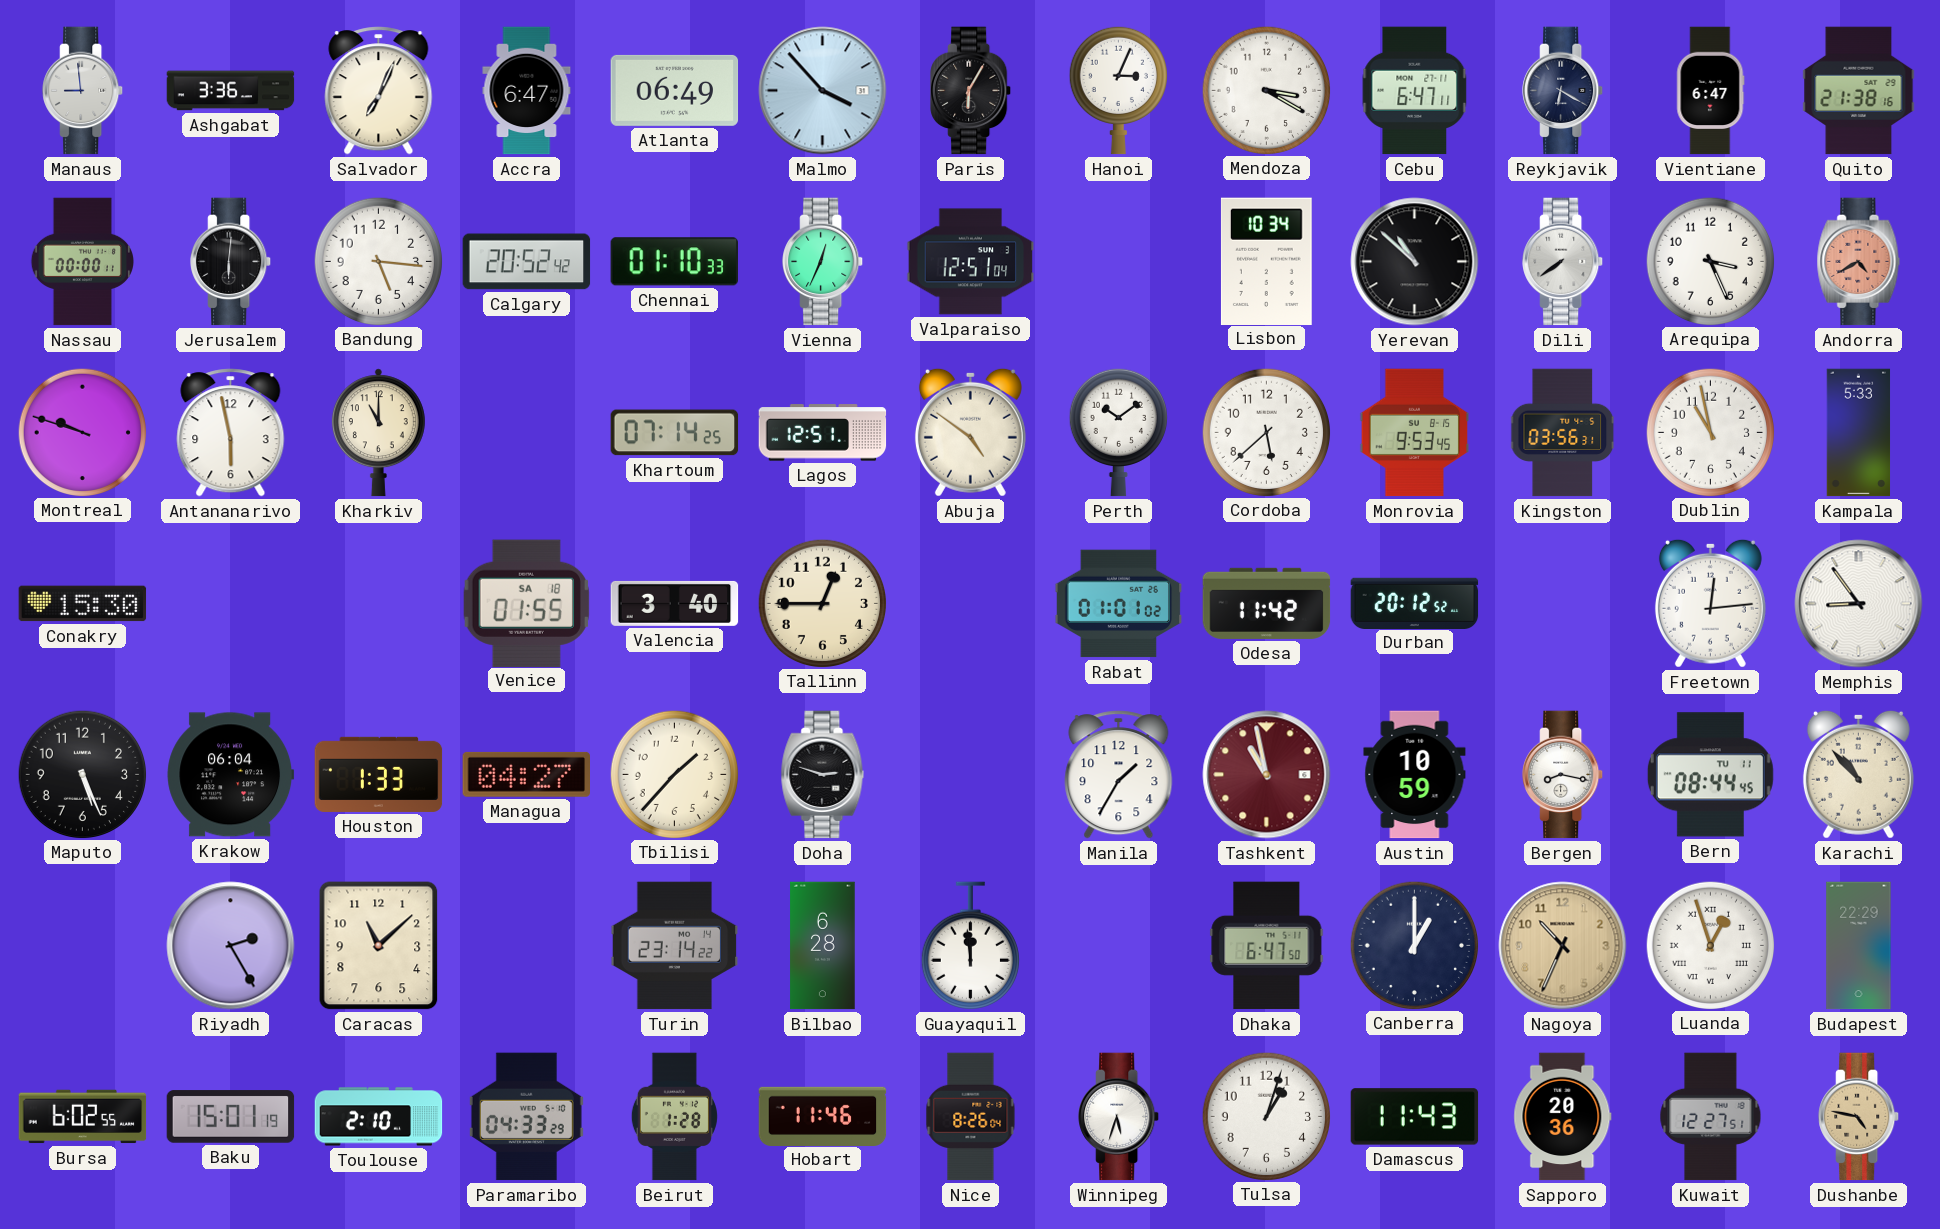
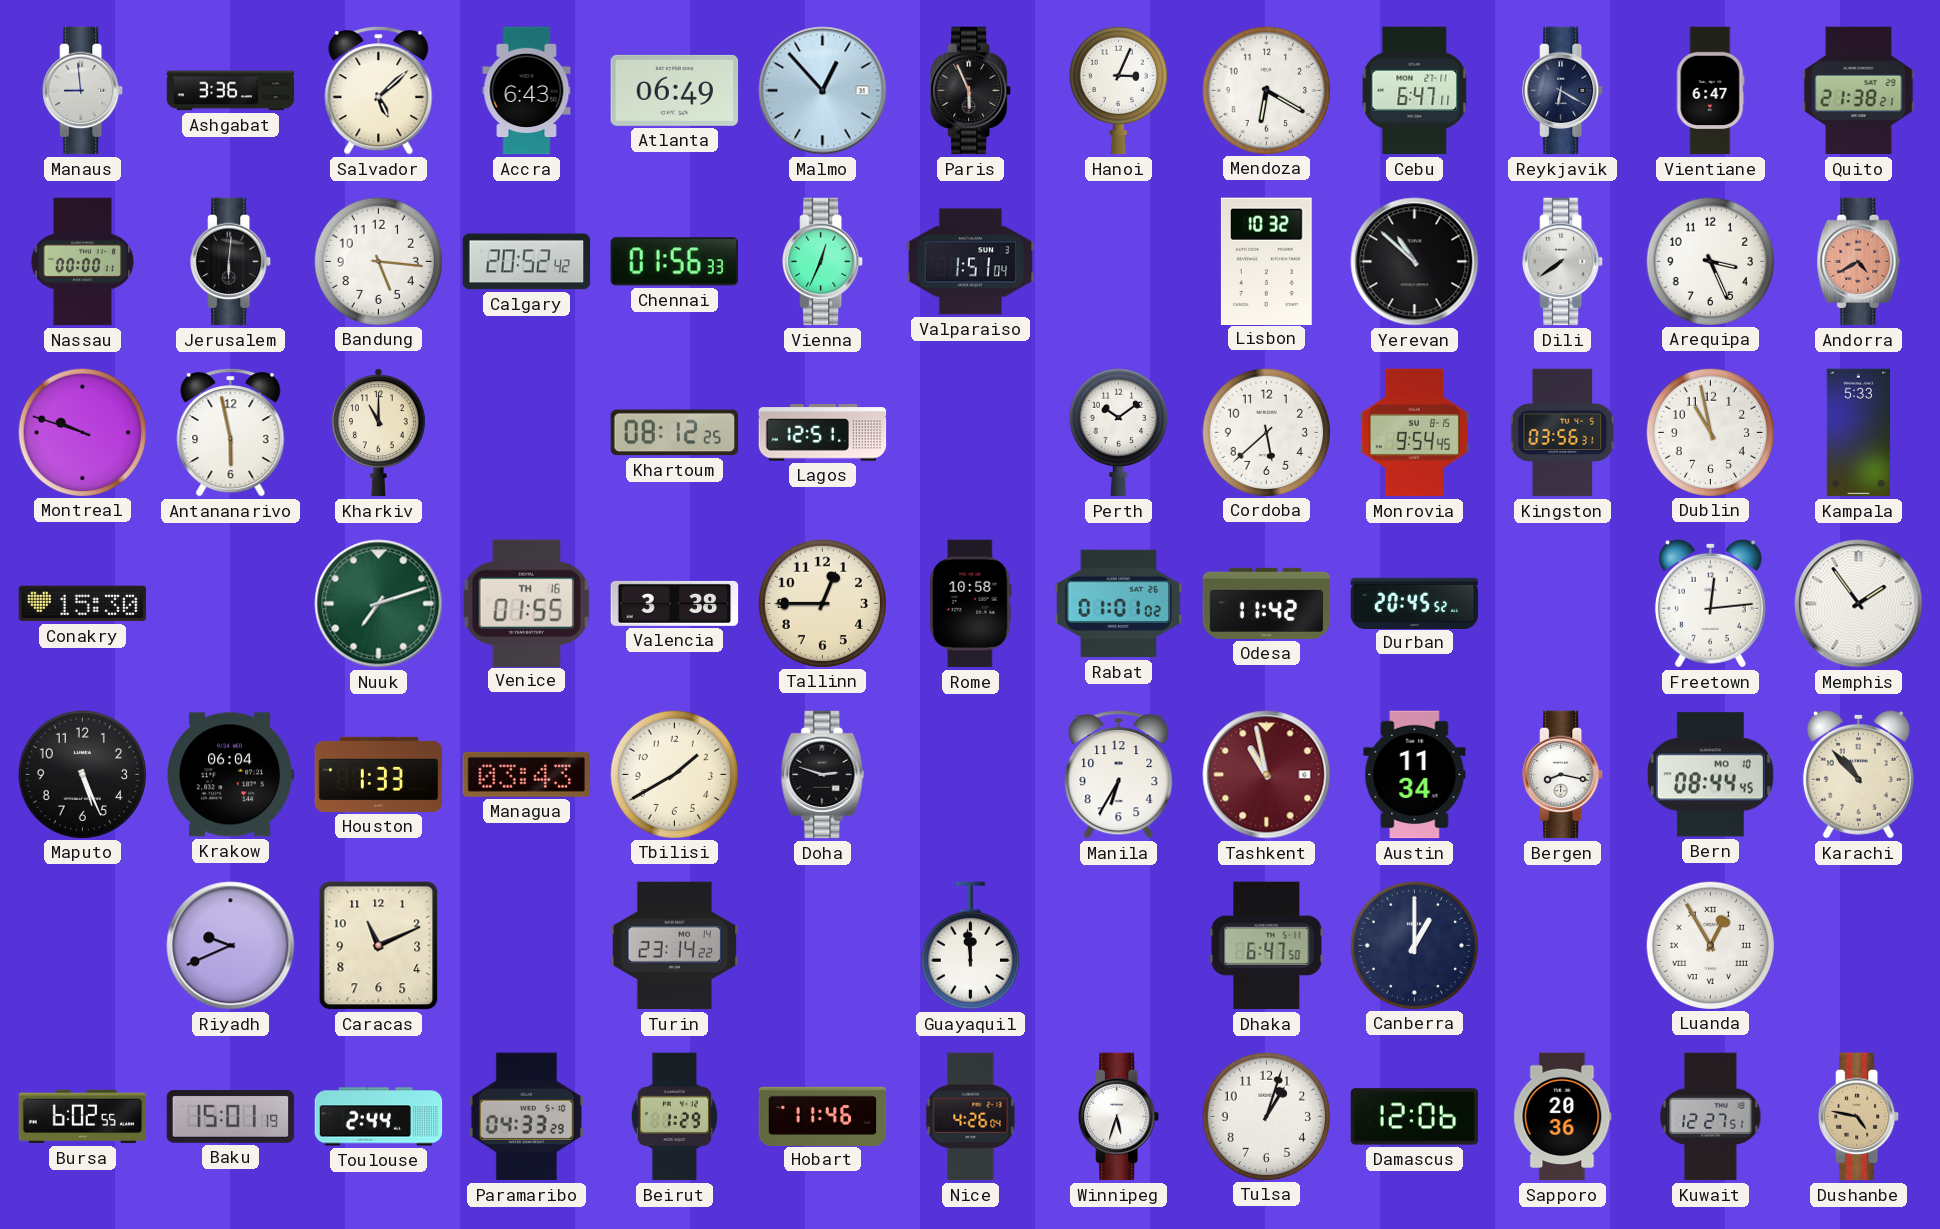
Salvador: 7:04 -> 5:08 (379, 91)
Accra: 6:47 -> 6:43 (527, 91)
Malmo: 3:53 -> 12:53 (823, 91)
Paris: 6:05 -> 5:56 (971, 91)
Mendoza: 3:20 -> 6:20 (1266, 90)
Quito: 21:38:16 -> 21:38:21 (1859, 91)
Chennai: 01:10 -> 01:56 (674, 262)
Valparaiso: 12:51 -> 1:51 (971, 262)
Lisbon: 10:34 -> 10:32 (1266, 261)
Khartoum: 07:14 -> 08:12 (675, 433)
Abuja: 4:51 -> none (970, 432)
Monrovia: 9:53 -> 9:54 (1415, 433)
Nuuk: none -> 7:12 (379, 604)
Venice date: SA 18 -> TH 16 (526, 603)
Valencia: 3:40 -> 3:38 (675, 603)
Rome: none -> 10:58 (971, 604)
Durban: 20:12 -> 20:45 (1415, 603)
Memphis: 8:54 -> 1:54 (1859, 604)
Managua: 04:27 -> 03:43 (526, 774)
Tbilisi: 1:37 -> 1:40 (674, 774)
Manila: 1:35 -> 6:35 (1119, 775)
Austin: 10:59 -> 11:34 (1415, 775)
Bern date: TU 11 -> MO 10 (1710, 775)
Riyadh: 2:25 -> 9:41 (231, 946)
Caracas: 11:08 -> 11:11 (379, 946)
Bilbao: 6:28 -> none (823, 946)
Nagoya: 10:34 -> none (1563, 946)
Luanda: 12:57 -> 12:55 (1710, 945)
Budapest: 22:29 -> none (1859, 946)
Toulouse: 2:10 -> 2:44 (379, 1117)
Beirut: 1:28 -> 1:29 (674, 1117)
Nice: 8:26 -> 4:26 (971, 1117)
Damascus: 11:43 -> 12:06 (1415, 1117)
